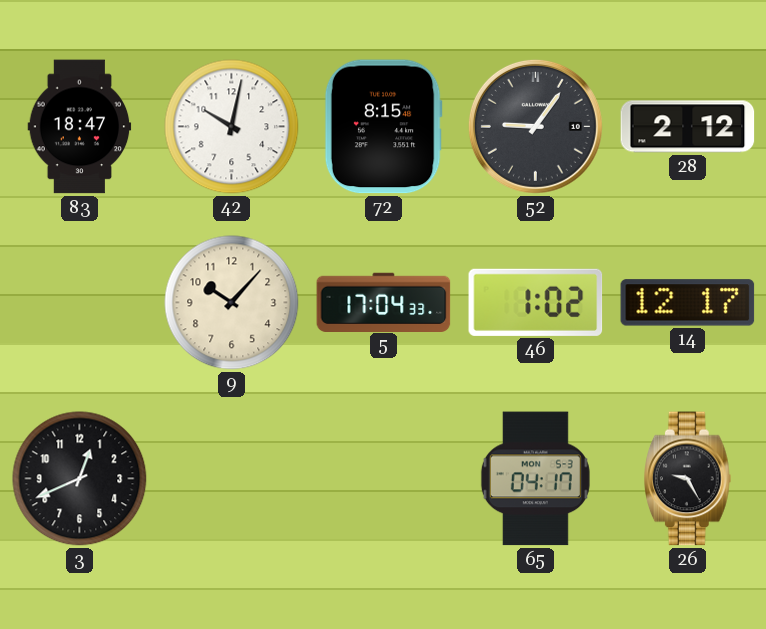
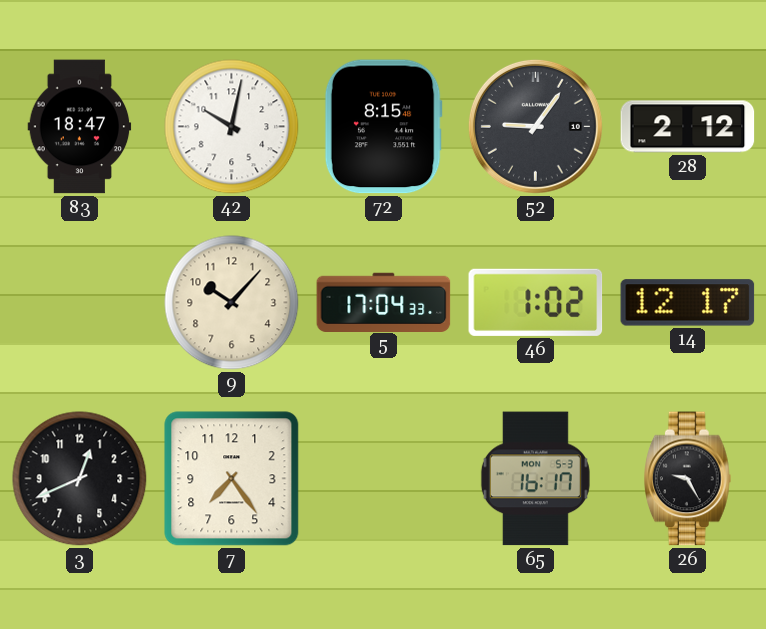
7: none -> 7:24 (232, 479)
65: 04:17 -> 16:17 (535, 479)
